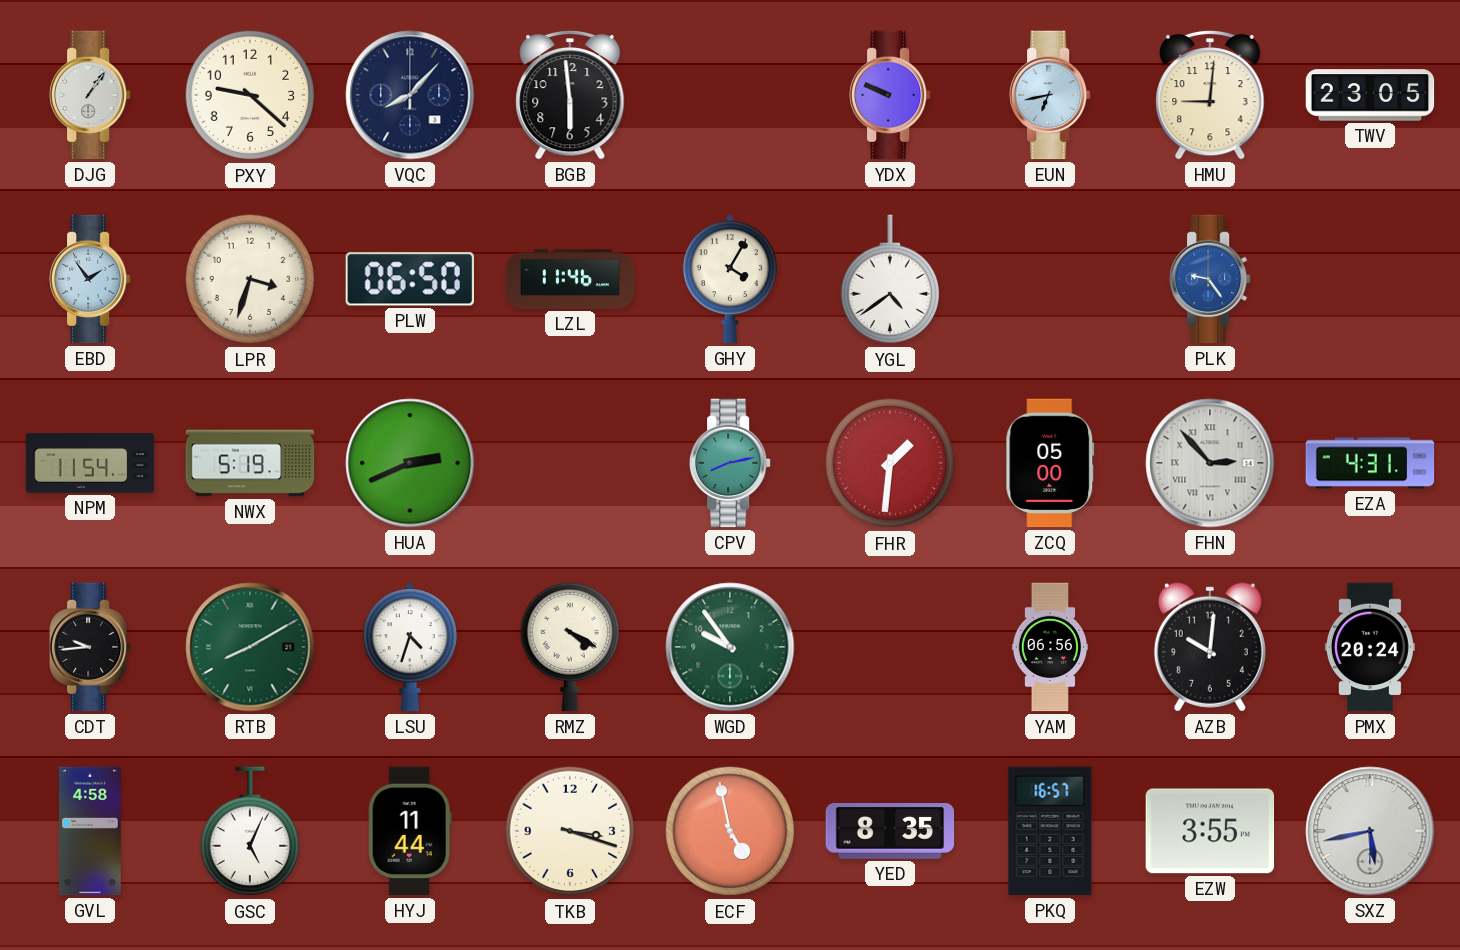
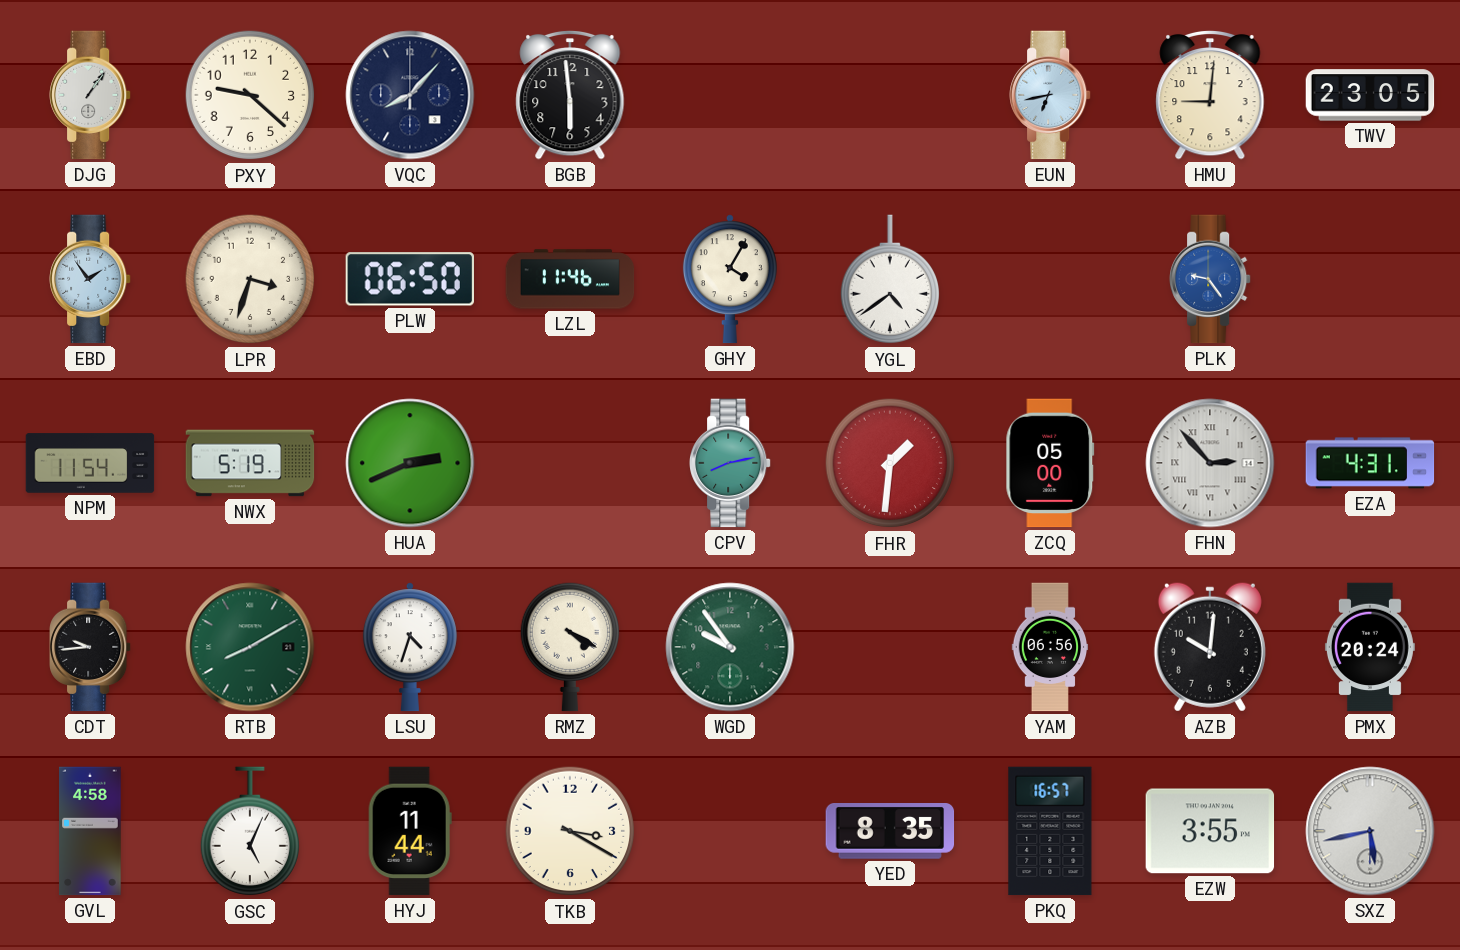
YDX: 9:49 -> none (891, 95)
TKB: 3:18 -> 3:20 (570, 831)
ECF: 4:58 -> none (730, 831)
